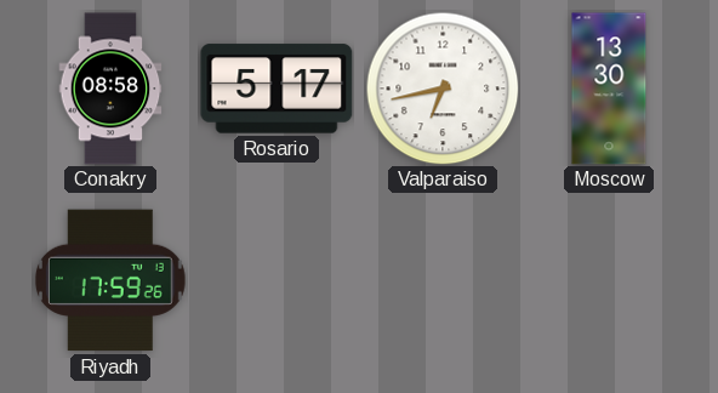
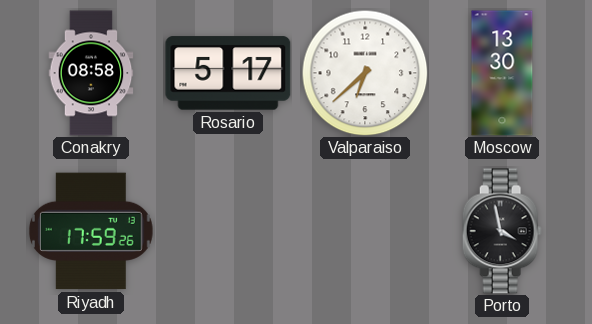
Valparaiso: 6:43 -> 6:38 (365, 73)
Porto: none -> 3:58 (502, 231)
